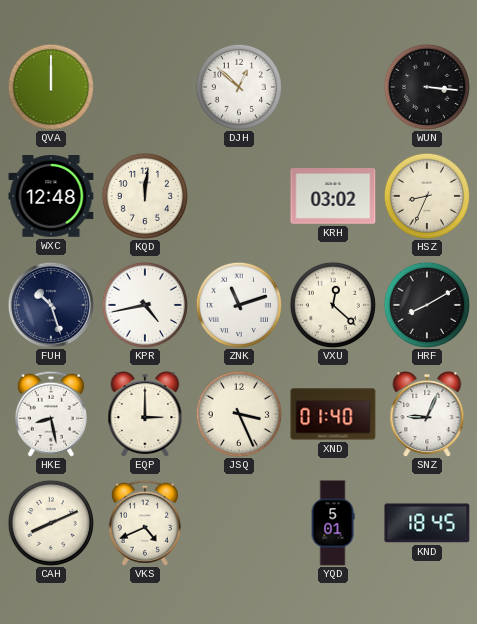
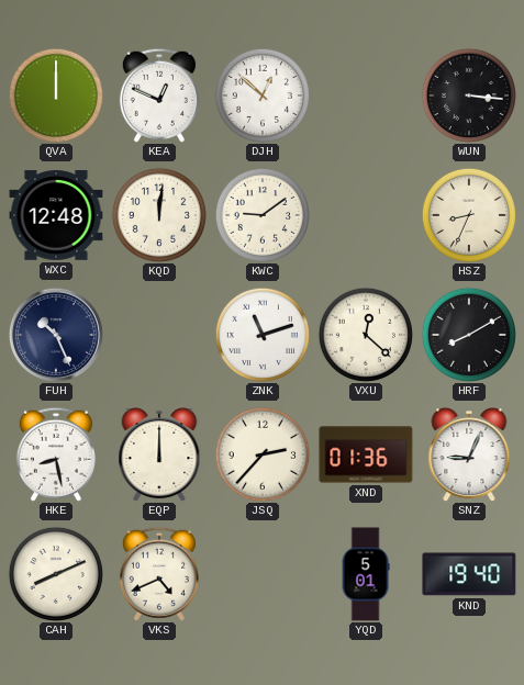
KEA: none -> 12:49 (159, 96)
KWC: none -> 9:09 (263, 215)
KRH: 03:02 -> none (333, 197)
FUH: 10:27 -> 10:26 (56, 335)
KPR: 4:43 -> none (145, 305)
EQP: 3:00 -> 12:00 (159, 456)
JSQ: 3:26 -> 2:37 (263, 454)
XND: 01:40 -> 01:36 (366, 454)
KND: 18:45 -> 19:40 (469, 574)
